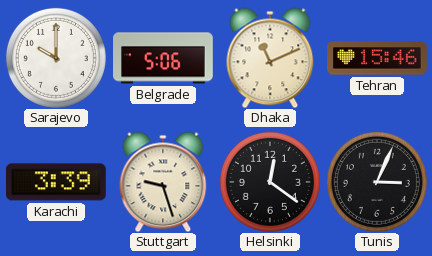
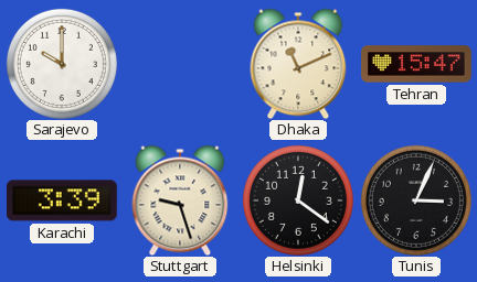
Belgrade: 5:06 -> none (163, 58)
Tehran: 15:46 -> 15:47 (416, 64)
